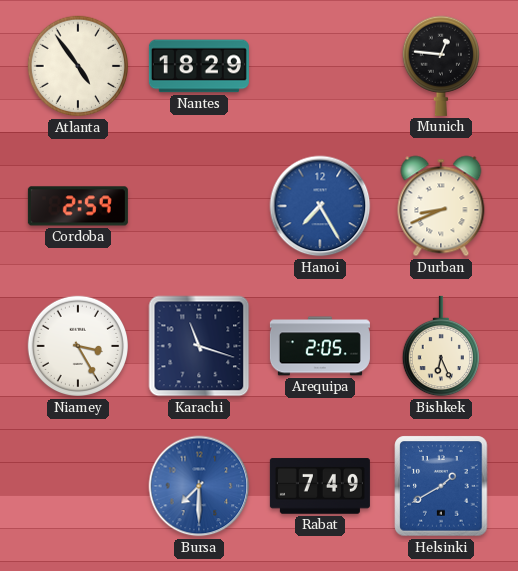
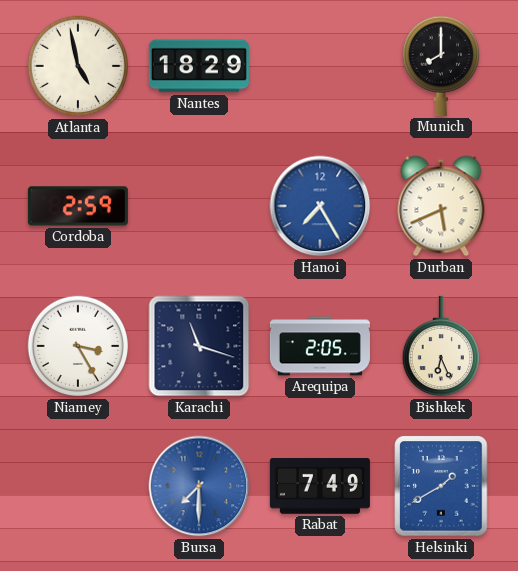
Atlanta: 4:54 -> 4:58 (78, 66)
Munich: 12:46 -> 8:00 (440, 66)
Durban: 8:41 -> 5:41 (441, 206)
